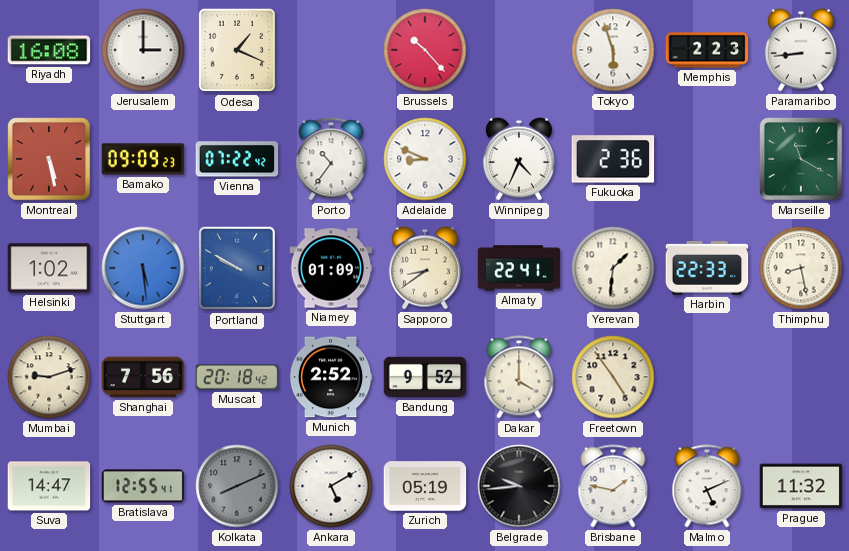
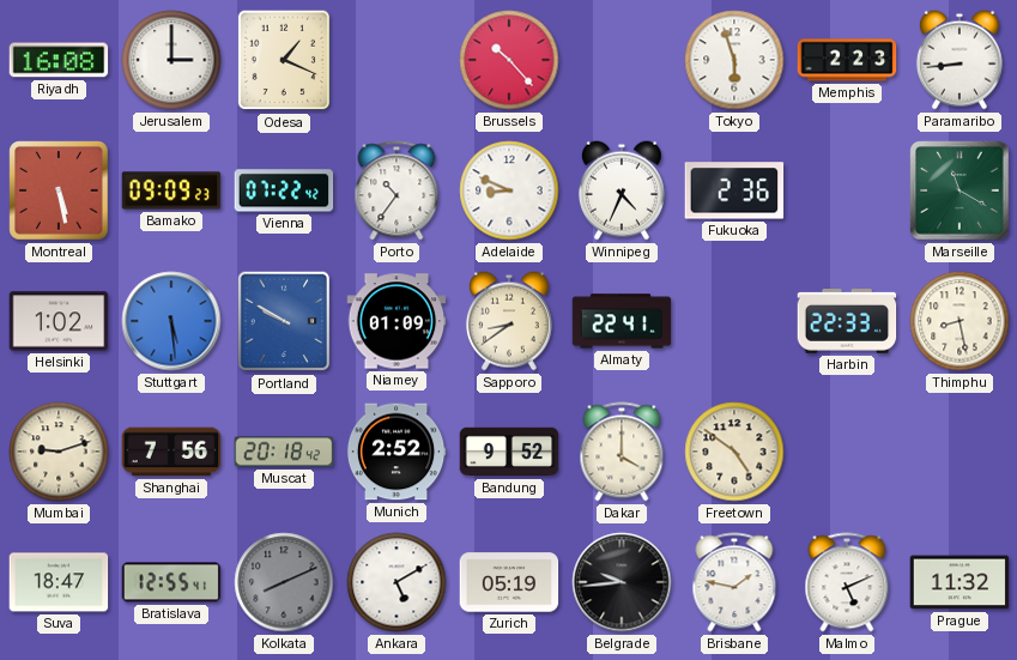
Yerevan: 1:31 -> none (613, 268)
Freetown: 4:54 -> 4:51 (734, 452)
Suva: 14:47 -> 18:47 (59, 582)
